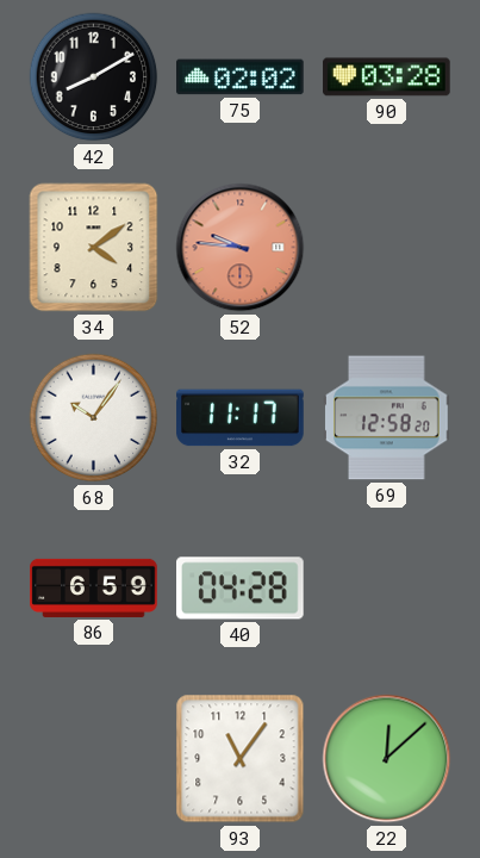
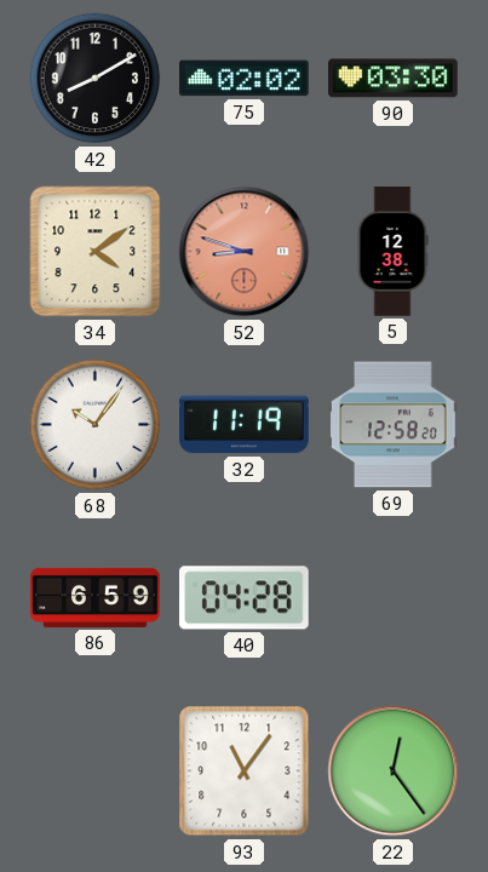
90: 03:28 -> 03:30 (394, 79)
52: 9:46 -> 8:48 (245, 252)
5: none -> 12:38 (392, 252)
32: 11:17 -> 11:19 (245, 425)
22: 12:08 -> 12:24 (394, 771)
